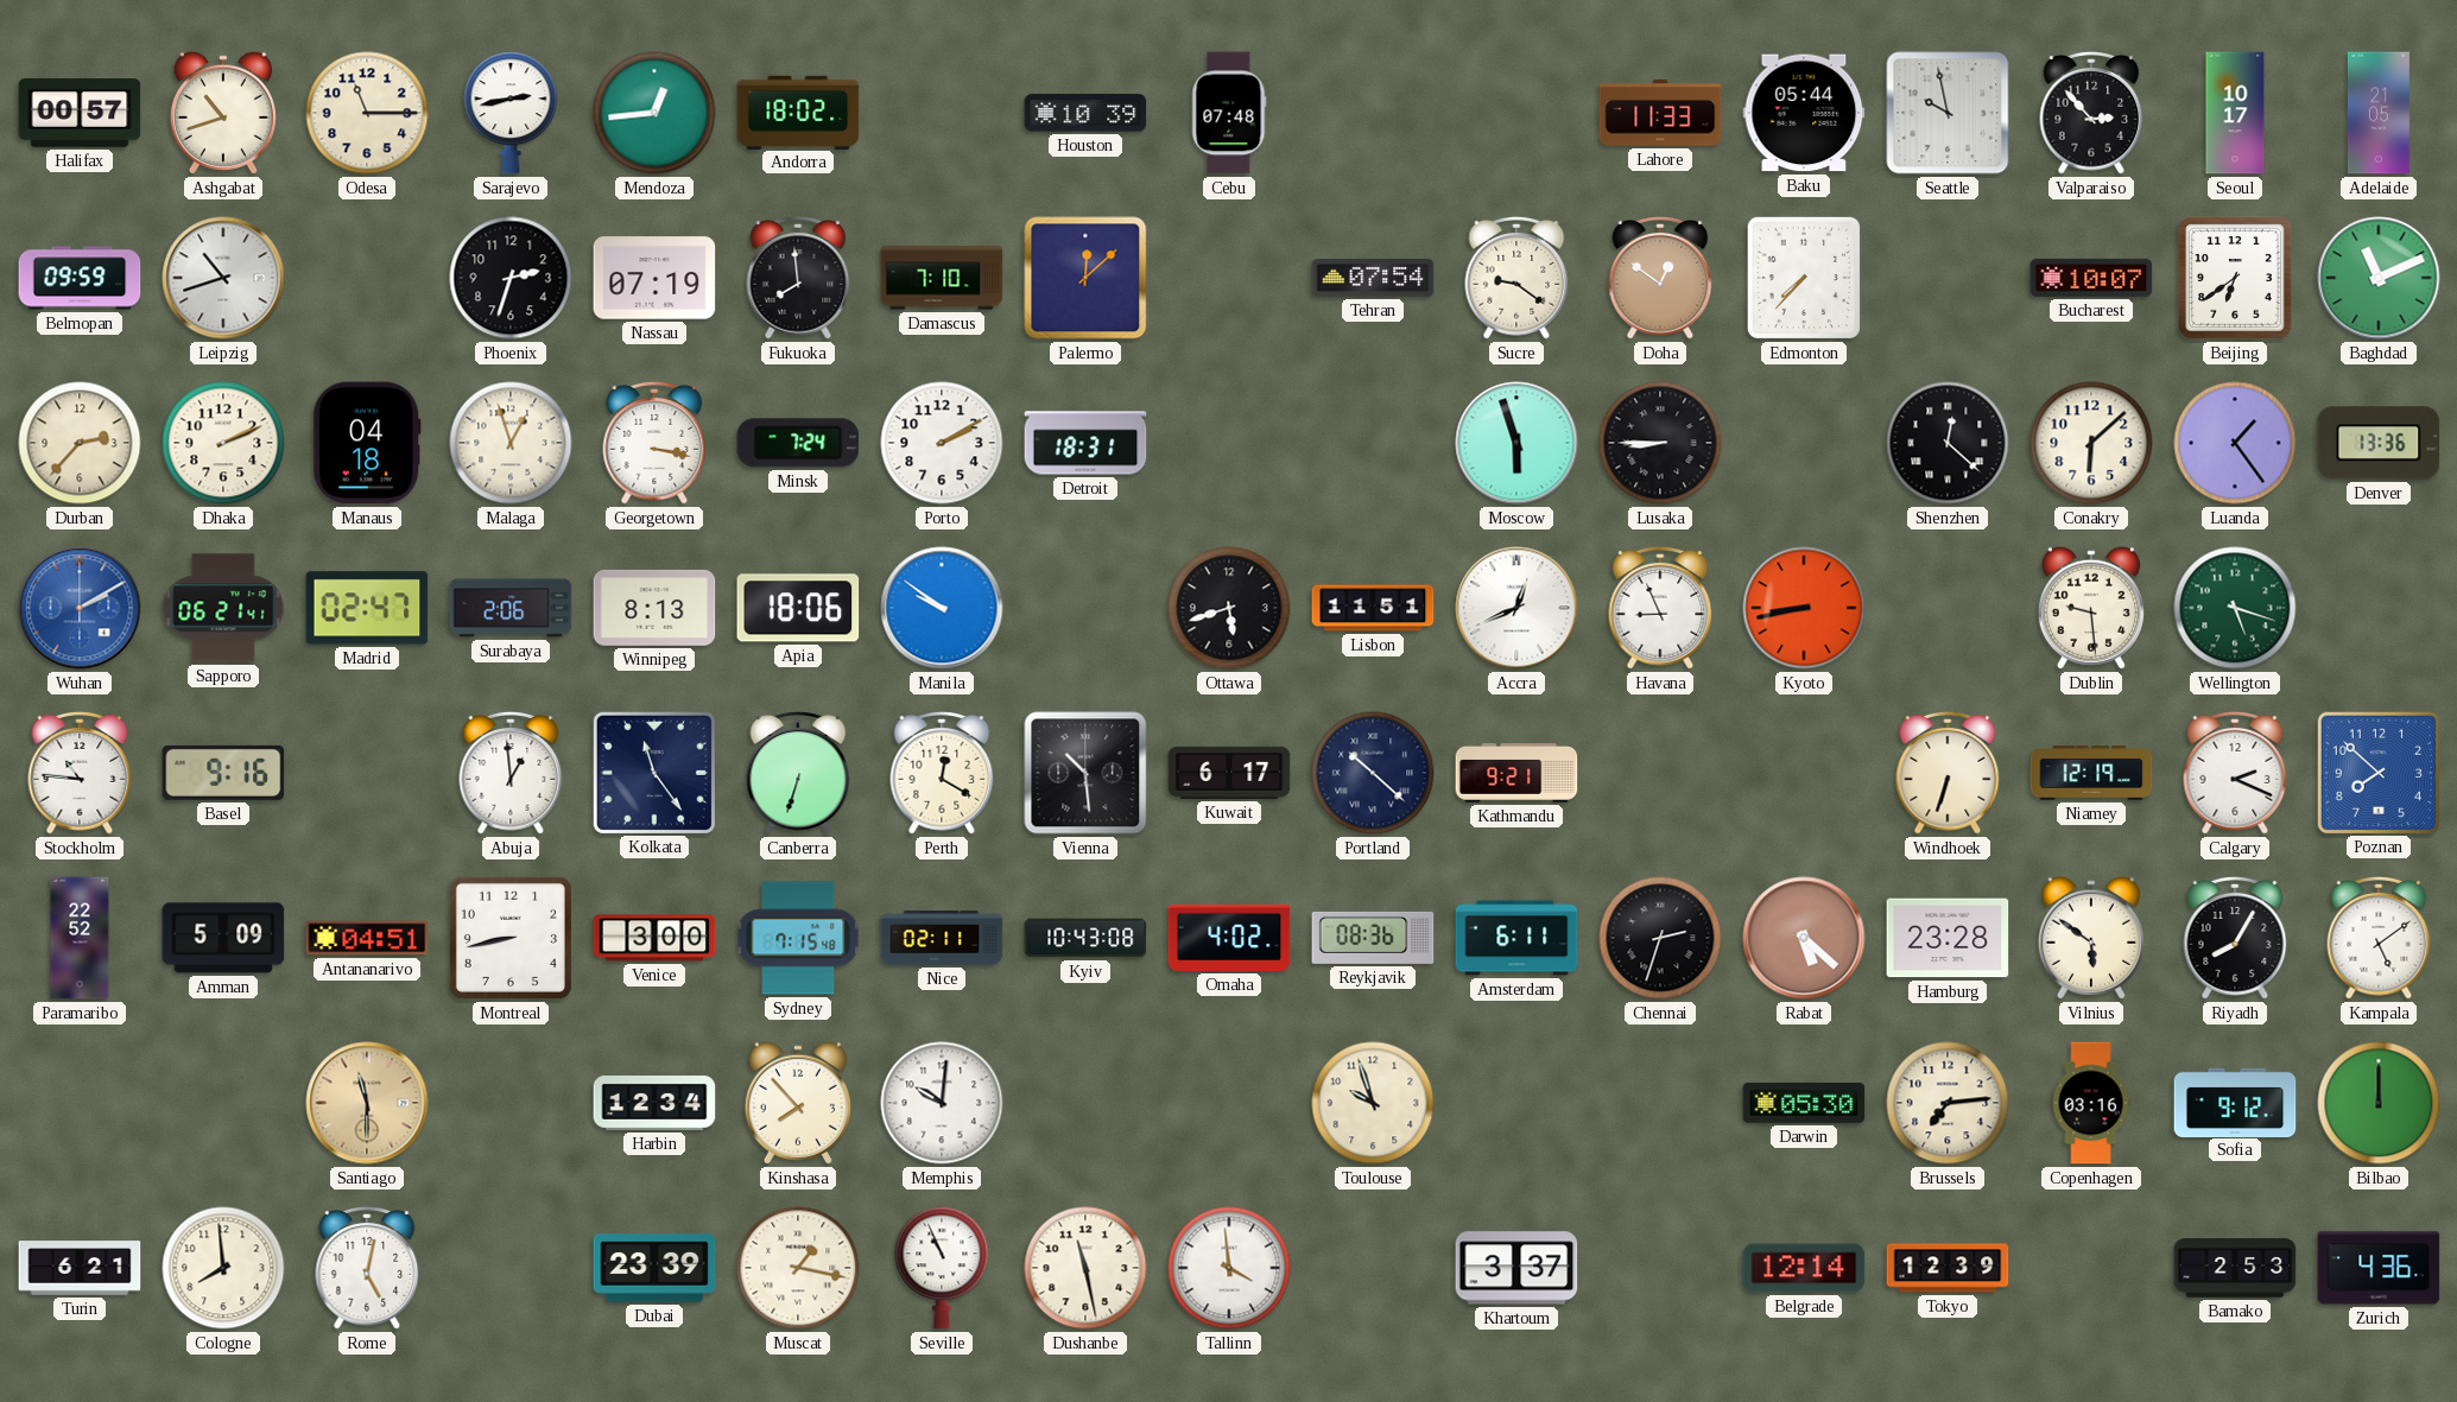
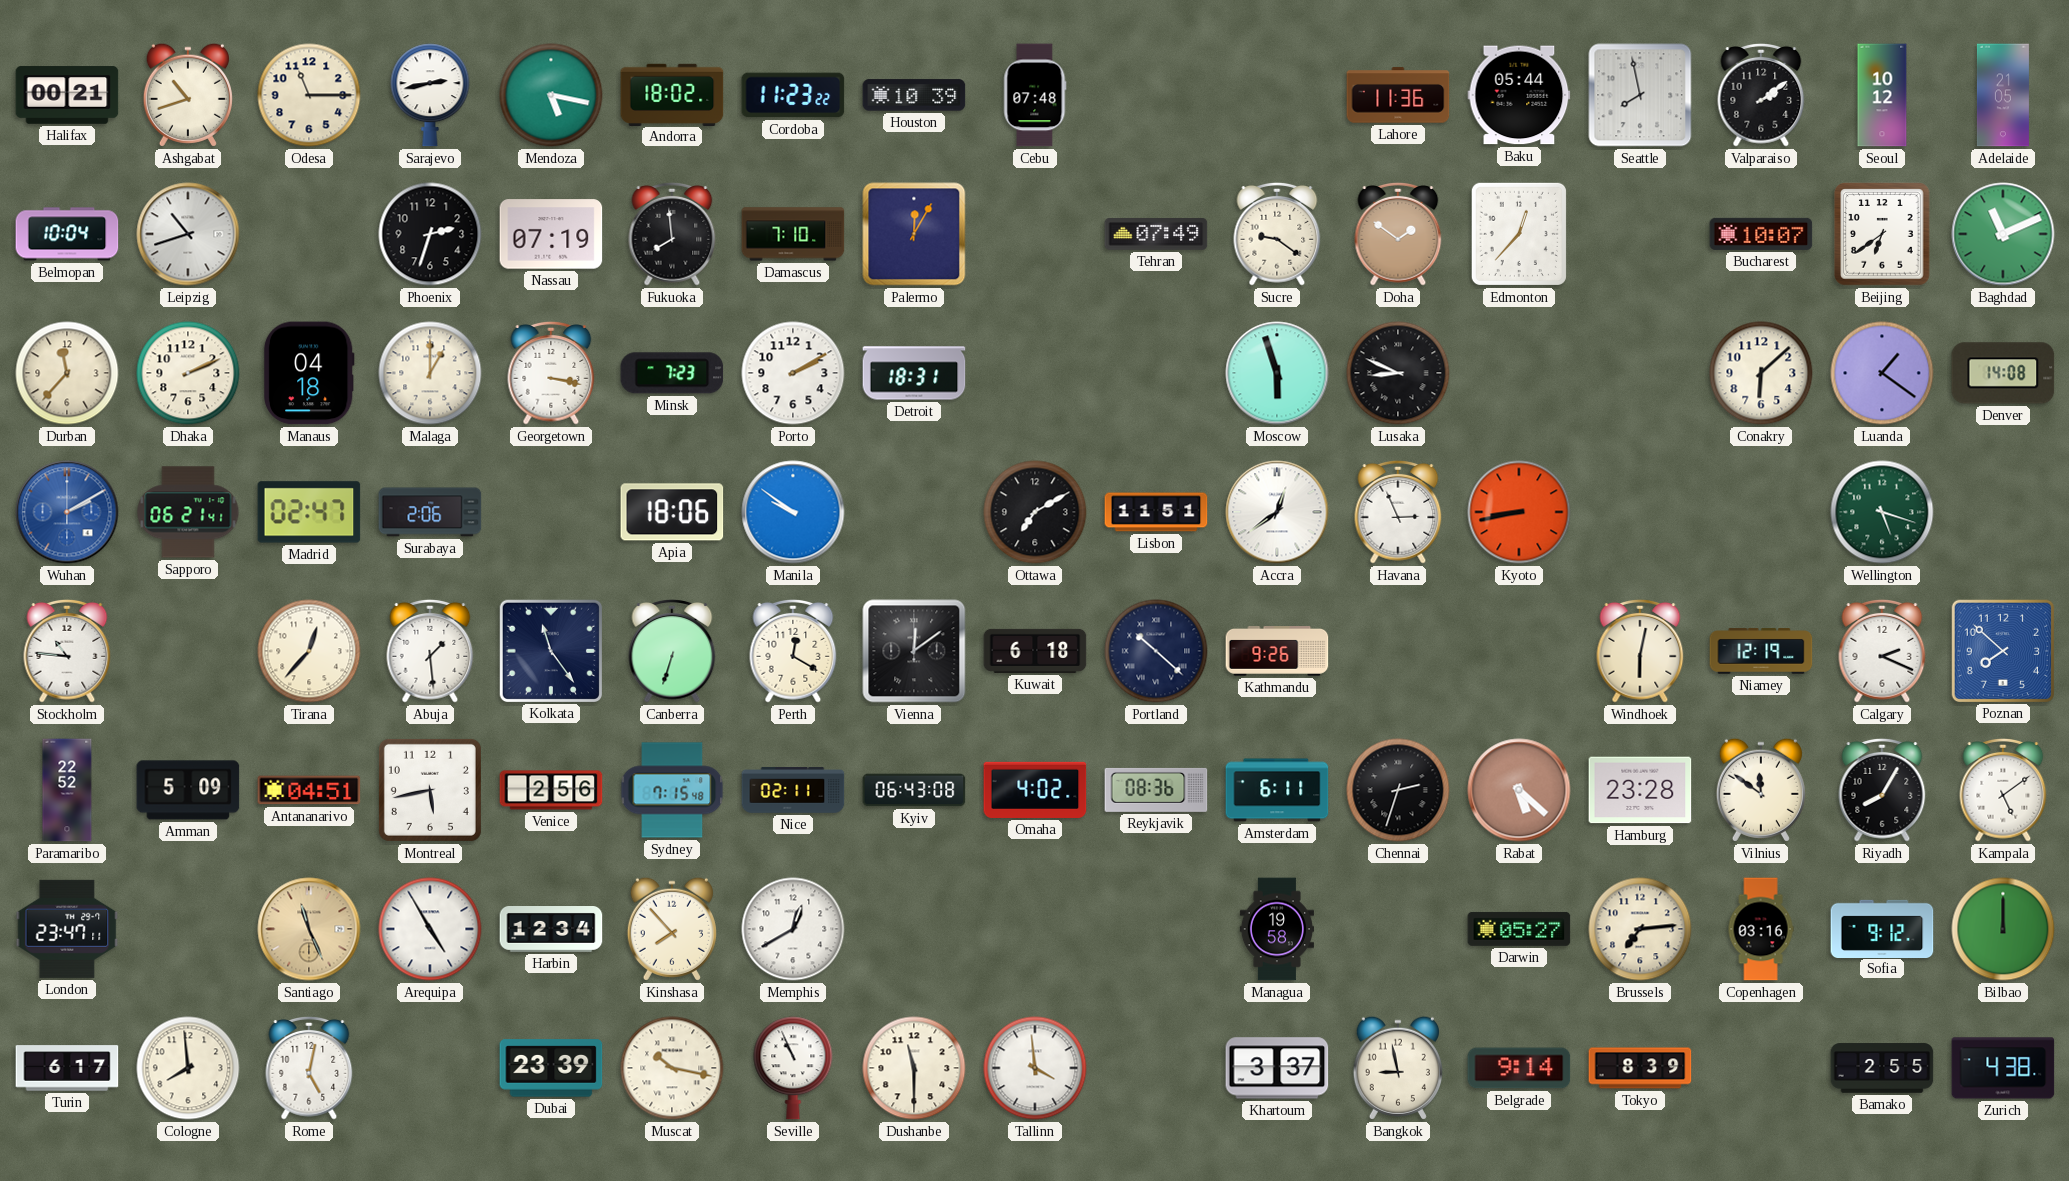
Halifax: 00:57 -> 00:21 (67, 95)
Mendoza: 12:44 -> 5:17 (551, 95)
Cordoba: none -> 11:23 (793, 95)
Lahore: 11:33 -> 11:36 (1398, 95)
Seattle: 9:58 -> 7:58 (1640, 95)
Valparaiso: 2:53 -> 2:09 (1761, 95)
Seoul: 10:17 -> 10:12 (1882, 95)
Belmopan: 09:59 -> 10:04 (67, 234)
Palermo: 12:08 -> 12:05 (914, 234)
Tehran: 07:54 -> 07:49 (1156, 234)
Doha: 12:51 -> 1:51 (1398, 234)
Edmonton: 7:37 -> 12:37 (1519, 234)
Durban: 2:37 -> 11:37 (67, 373)
Malaga: 12:57 -> 1:00 (430, 373)
Minsk: 7:24 -> 7:23 (672, 373)
Lusaka: 8:45 -> 8:49 (1398, 373)
Shenzhen: 12:22 -> none (1948, 443)
Luanda: 1:24 -> 1:21 (1882, 373)
Denver: 13:36 -> 14:08 (2003, 373)
Winnipeg: 8:13 -> none (654, 608)
Ottawa: 5:42 -> 7:10 (1035, 512)
Accra: 12:41 -> 12:39 (1277, 512)
Havana: 8:56 -> 2:56 (1398, 512)
Dublin: 9:29 -> none (2091, 608)
Basel: 9:16 -> none (223, 773)
Tirana: none -> 12:37 (309, 651)
Abuja: 12:59 -> 1:29 (430, 651)
Vienna: 10:29 -> 12:09 (914, 651)
Kuwait: 6:17 -> 6:18 (1035, 651)
Kathmandu: 9:21 -> 9:26 (1277, 652)
Windhoek: 6:33 -> 6:02 (1640, 651)
Montreal: 8:43 -> 5:43 (430, 790)
Venice: 3:00 -> 2:56 (551, 790)
Kyiv: 10:43 -> 06:43 (914, 790)
Vilnius: 5:51 -> 11:51 (1761, 790)
London: none -> 23:47 (67, 929)
Santiago: 11:30 -> 11:26 (309, 929)
Arequipa: none -> 4:55 (430, 929)
Memphis: 10:01 -> 12:40 (793, 929)
Toulouse: 9:57 -> none (1373, 1103)
Managua: none -> 19:58 (1277, 929)
Darwin: 05:30 -> 05:27 (1519, 929)
Turin: 6:21 -> 6:17 (67, 1068)
Muscat: 1:17 -> 10:17 (672, 1068)
Dushanbe: 11:28 -> 11:30 (914, 1068)
Bangkok: none -> 8:58 (1398, 1068)
Belgrade: 12:14 -> 9:14 (1519, 1068)
Tokyo: 12:39 -> 8:39 (1640, 1068)
Bamako: 2:53 -> 2:55 (1882, 1068)
Zurich: 4:36 -> 4:38 (2003, 1068)
